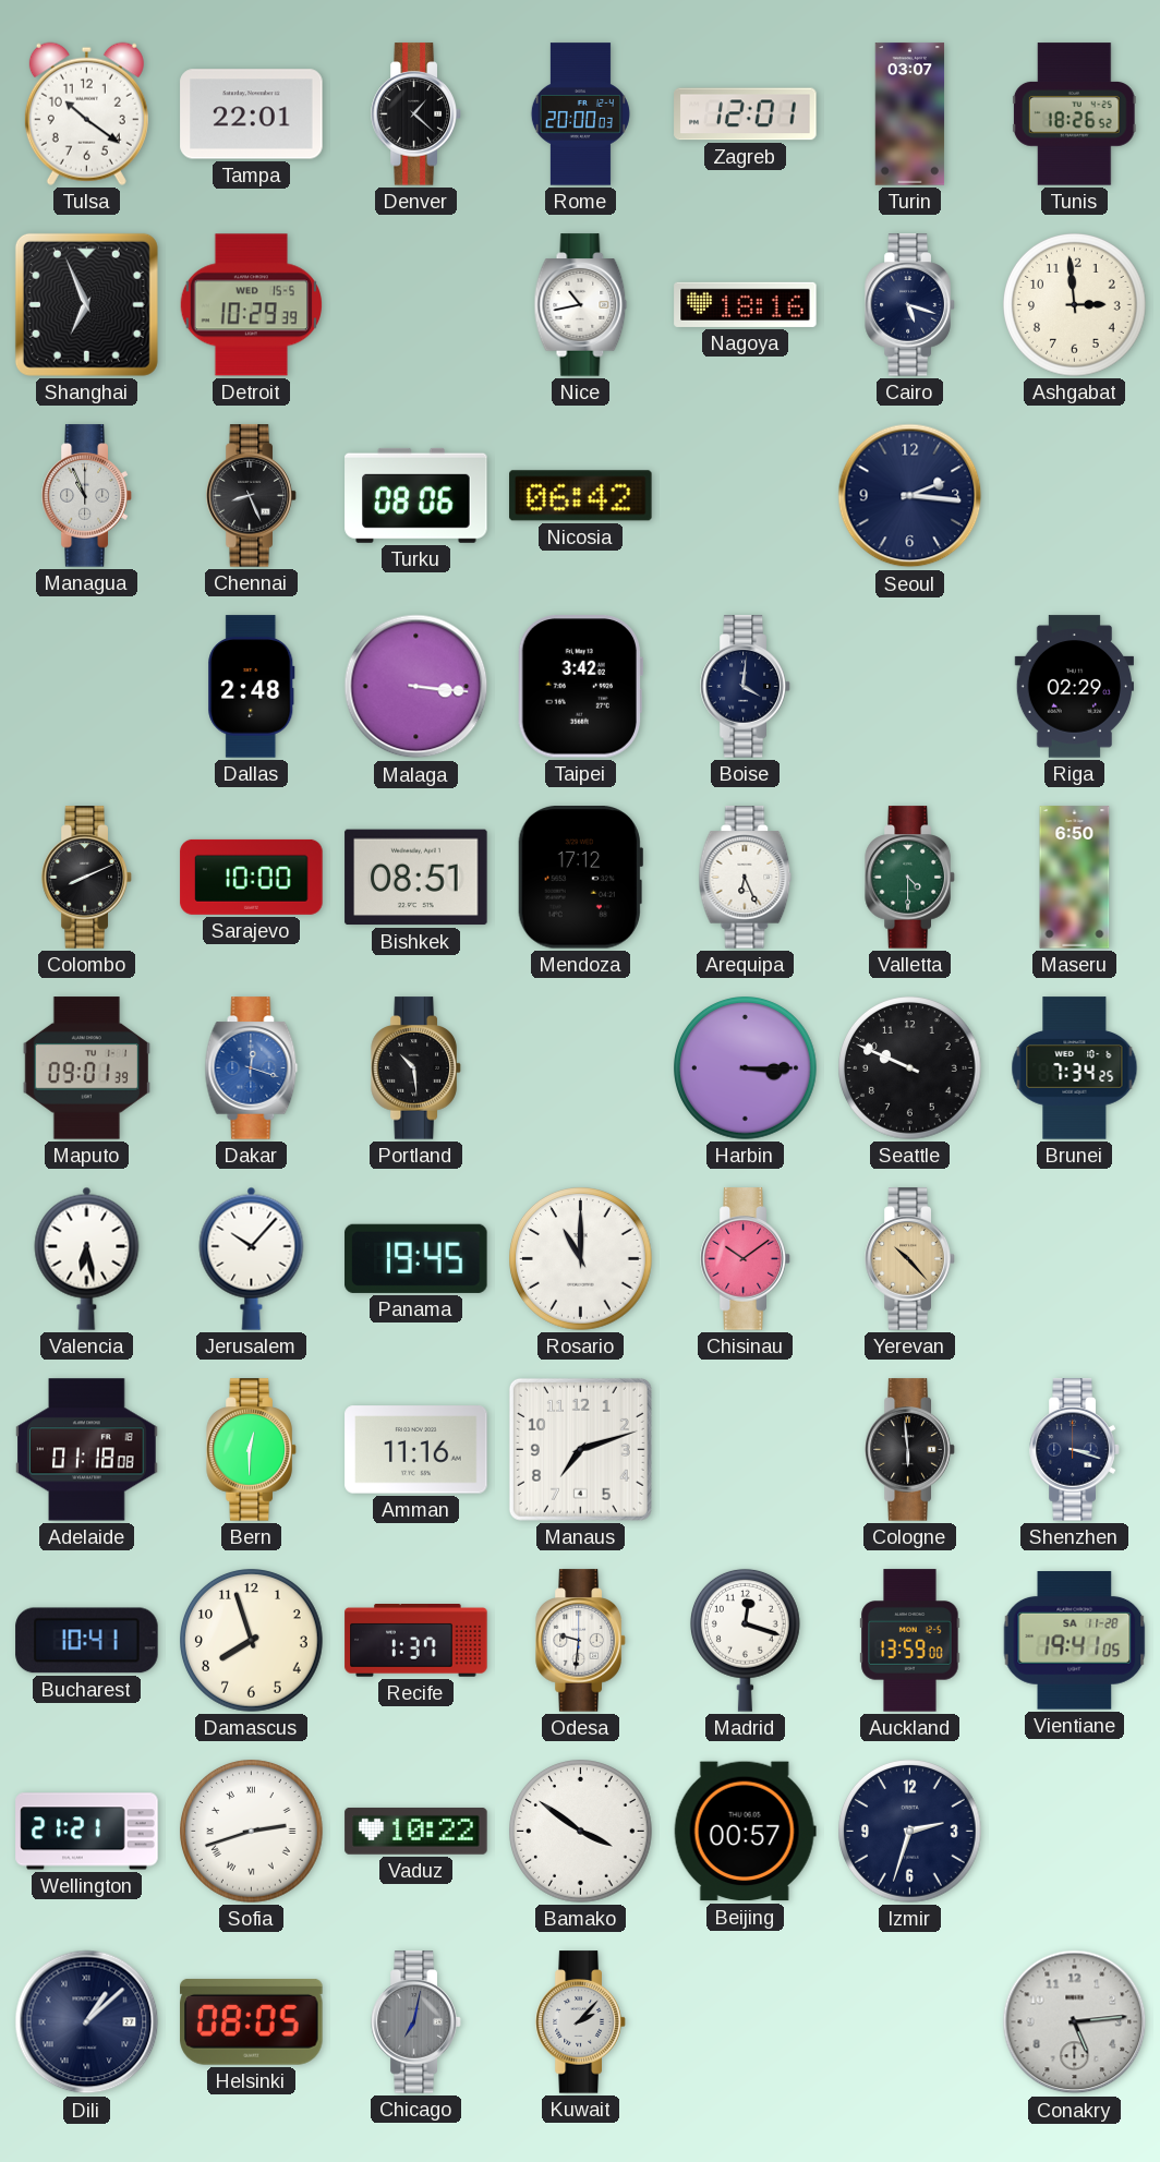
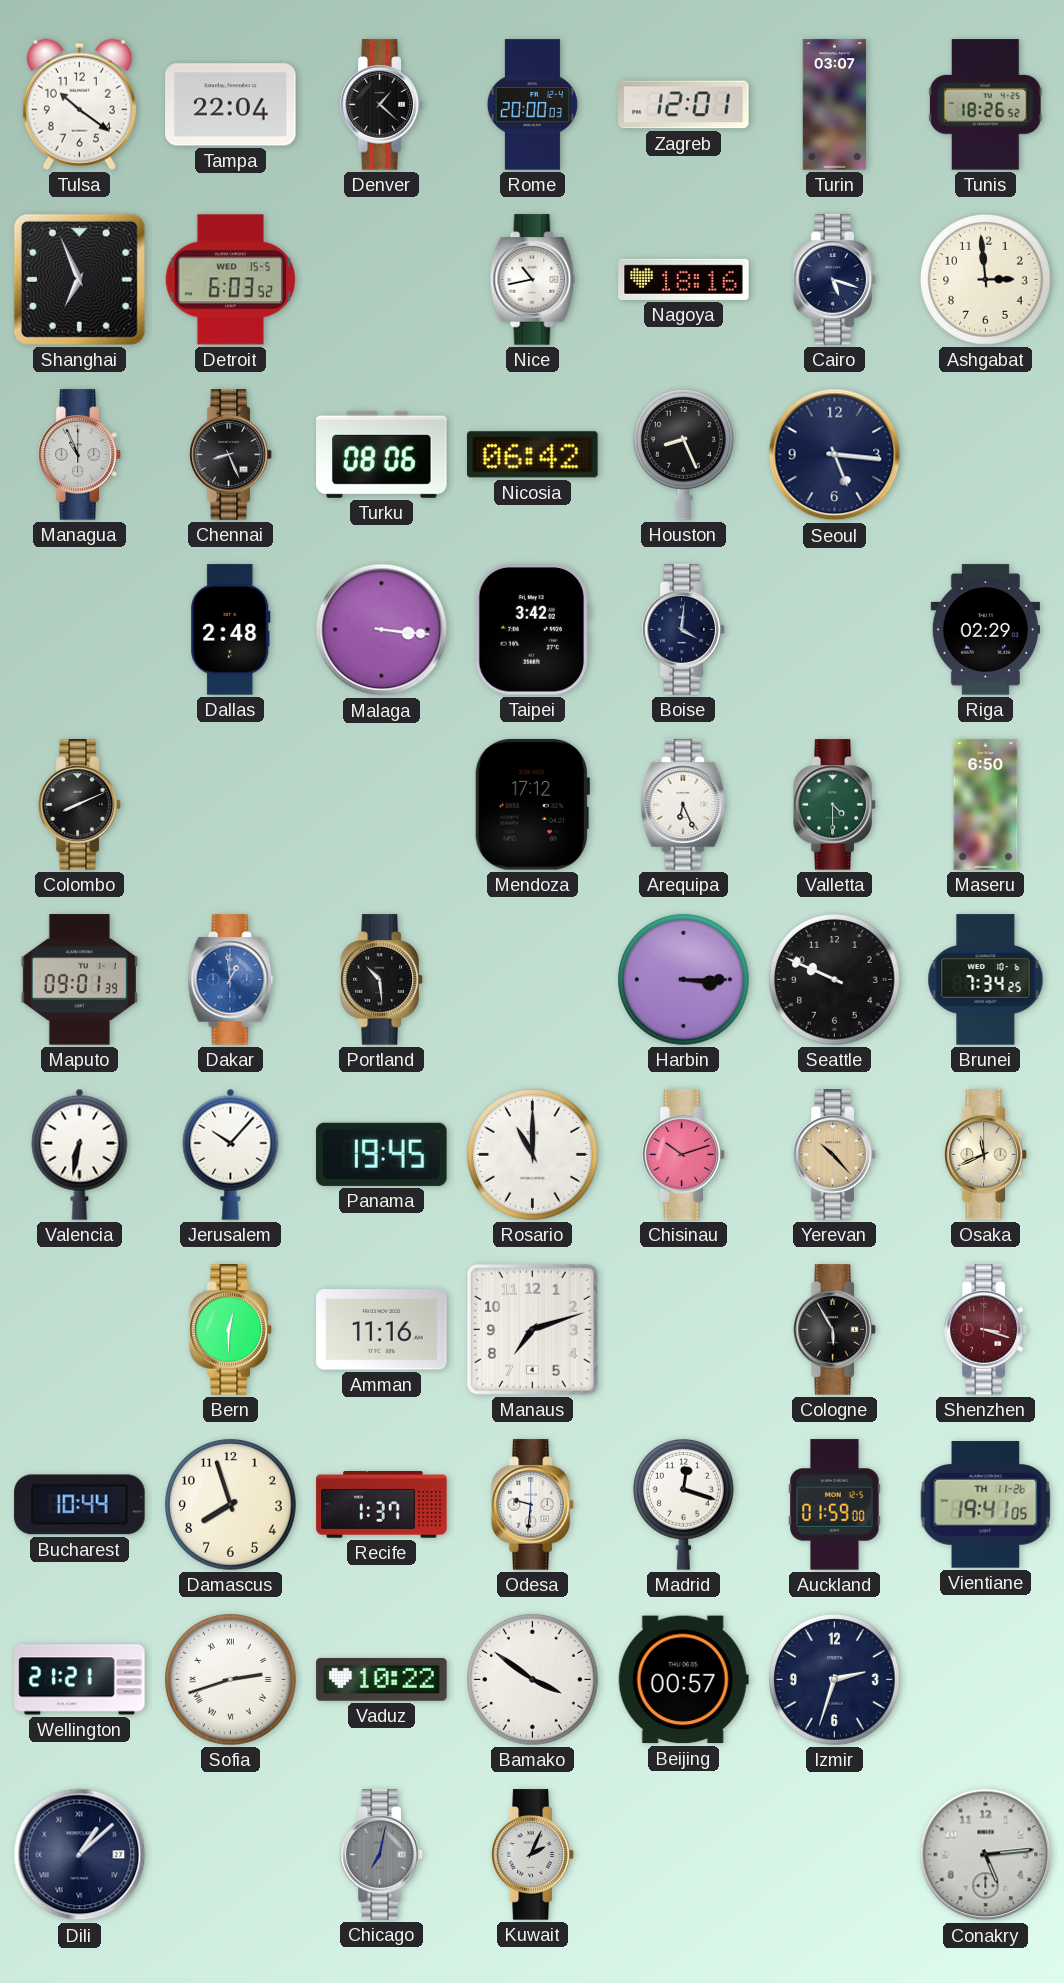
Tampa: 22:01 -> 22:04 (231, 105)
Detroit: 10:29 -> 6:03 (230, 280)
Houston: none -> 8:26 (683, 454)
Seoul: 2:16 -> 5:16 (835, 455)
Sarajevo: 10:00 -> none (252, 877)
Bishkek: 08:51 -> none (416, 878)
Dakar: 12:18 -> 12:59 (231, 980)
Valencia: 6:28 -> 6:32 (80, 1154)
Chisinau: 10:09 -> 10:12 (684, 1155)
Osaka: none -> 11:41 (986, 1155)
Adelaide: 01:18 -> none (87, 1450)
Cologne: 5:59 -> 5:55 (835, 1330)
Shenzhen dial: navy -> burgundy (986, 1330)
Bucharest: 10:41 -> 10:44 (80, 1505)
Auckland: 13:59 -> 01:59 (835, 1505)
Vientiane date: SA 11-28 -> TH 11-26 (986, 1505)
Helsinki: 08:05 -> none (252, 2021)
Kuwait: 2:07 -> 2:04 (533, 1855)
